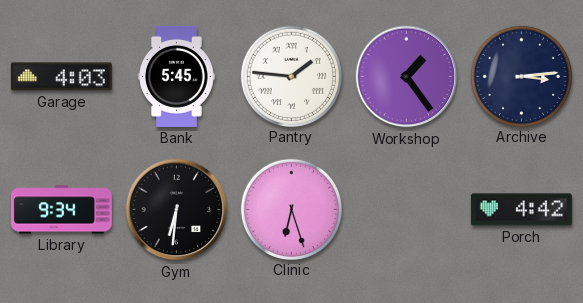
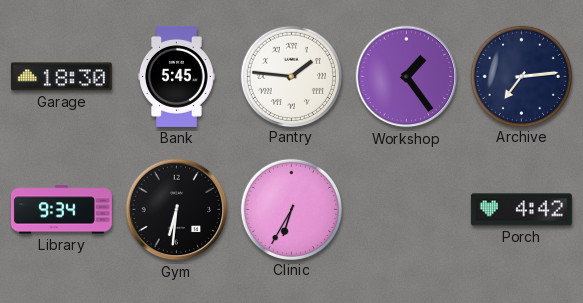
Garage: 4:03 -> 18:30 (61, 77)
Archive: 3:14 -> 7:14 (521, 76)
Clinic: 6:27 -> 6:35 (291, 209)
